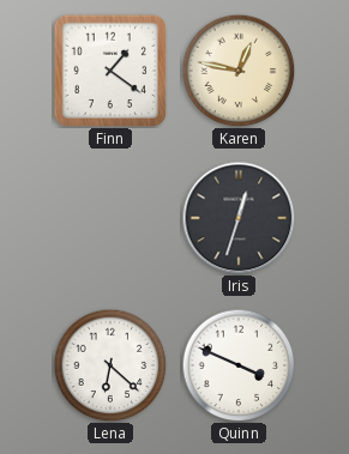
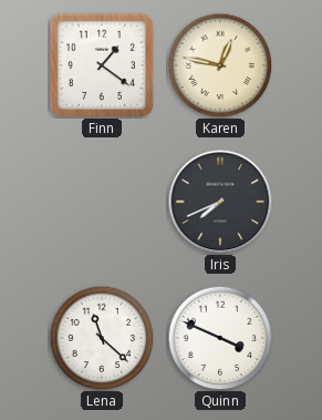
Iris: 12:33 -> 7:41 (220, 202)
Lena: 6:22 -> 11:22 (102, 338)
